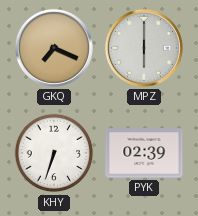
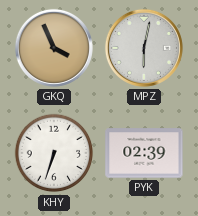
GKQ: 7:19 -> 3:56 (54, 48)
MPZ: 6:00 -> 6:02 (144, 48)
